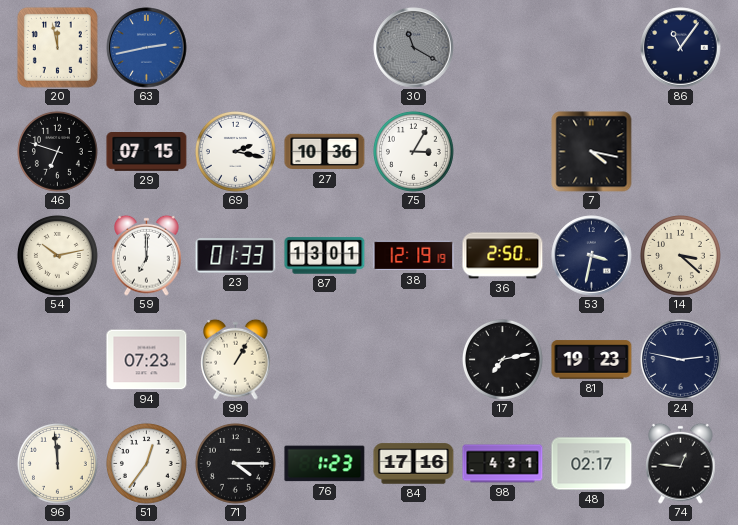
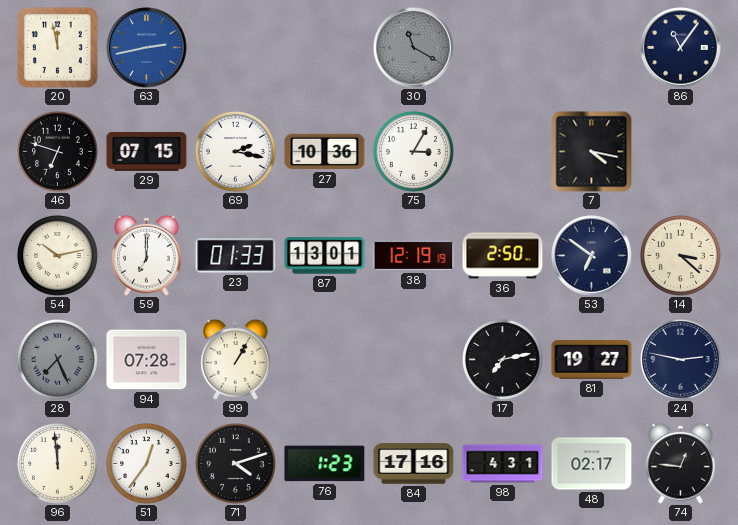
53: 3:32 -> 6:51 (592, 256)
28: none -> 7:26 (57, 359)
94: 07:23 -> 07:28 (147, 360)
81: 19:23 -> 19:27 (592, 360)
71: 4:15 -> 4:12 (235, 463)
